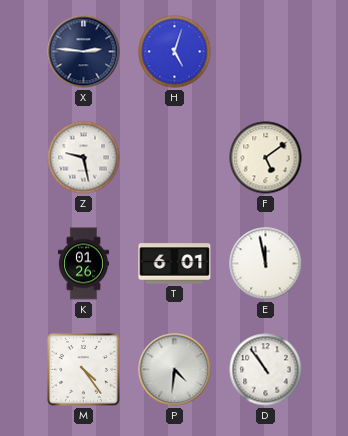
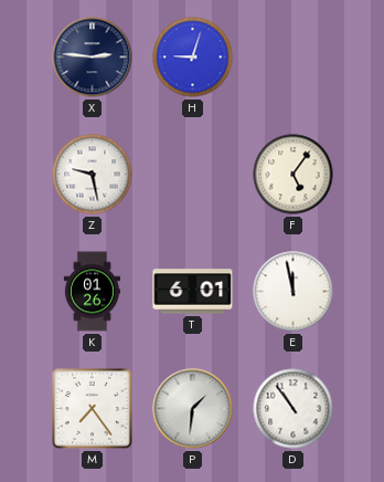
H: 5:03 -> 9:03 (193, 57)
F: 5:09 -> 5:06 (294, 175)
M: 4:24 -> 7:24 (92, 408)
P: 4:31 -> 1:31 (193, 409)
